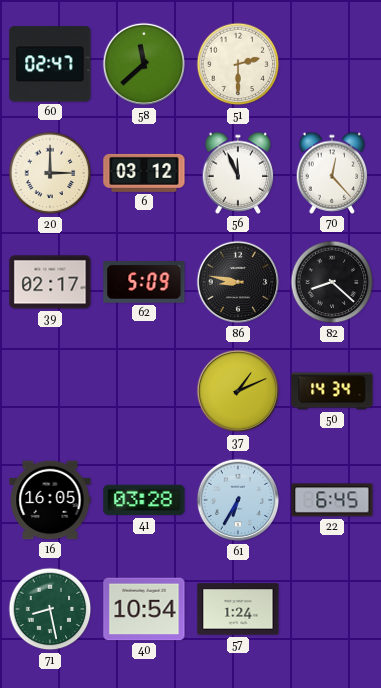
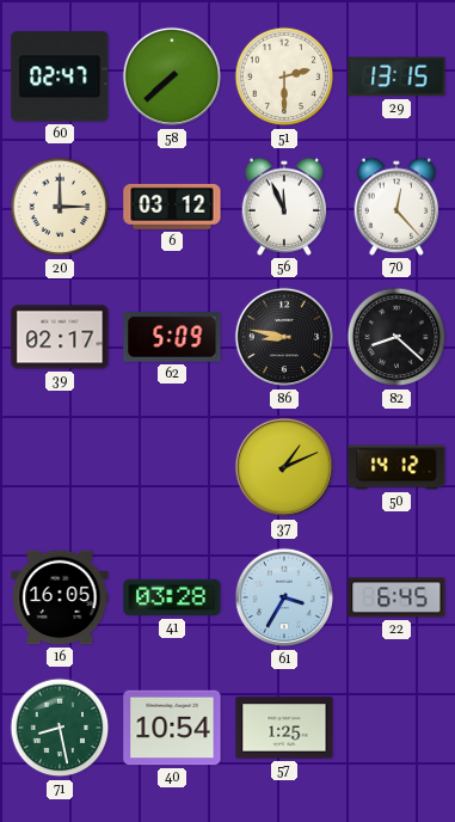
58: 11:38 -> 7:38 (172, 76)
29: none -> 13:15 (396, 76)
50: 14:34 -> 14:12 (396, 467)
61: 6:35 -> 3:35 (284, 597)
57: 1:24 -> 1:25 (284, 728)
